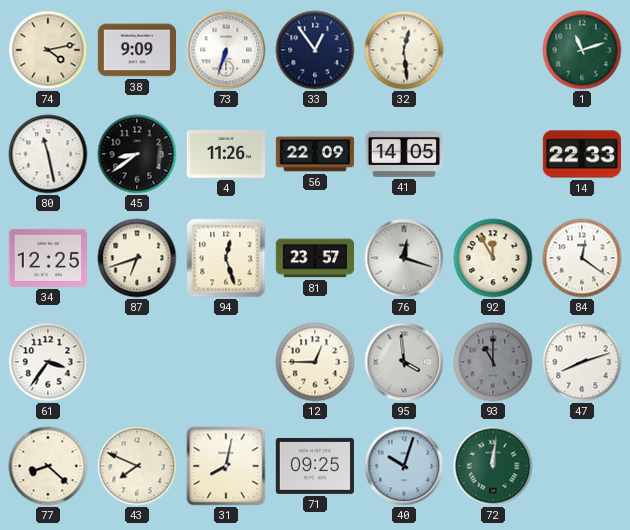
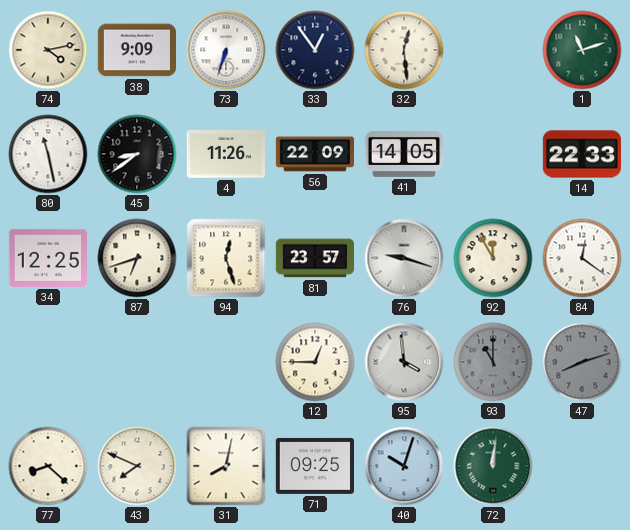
76: 12:18 -> 9:18 (404, 258)
61: 3:36 -> none (48, 362)
47 dial: white -> grey (582, 362)
